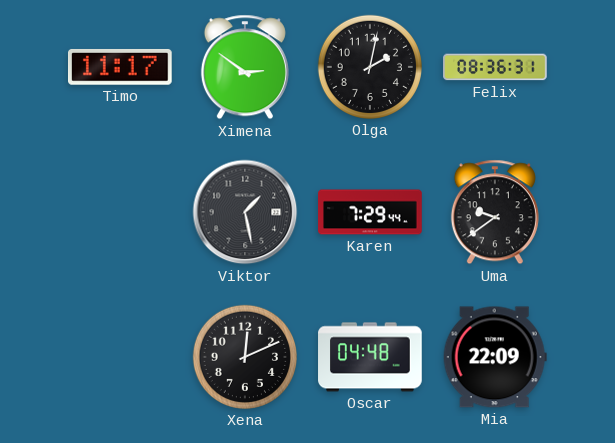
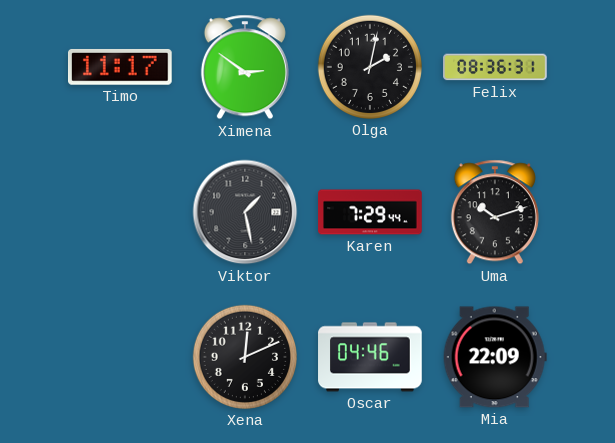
Uma: 9:39 -> 10:12 (495, 212)
Oscar: 04:48 -> 04:46 (370, 357)
